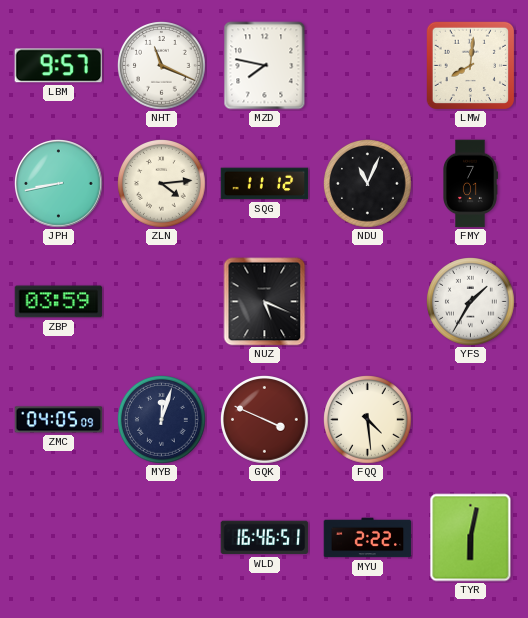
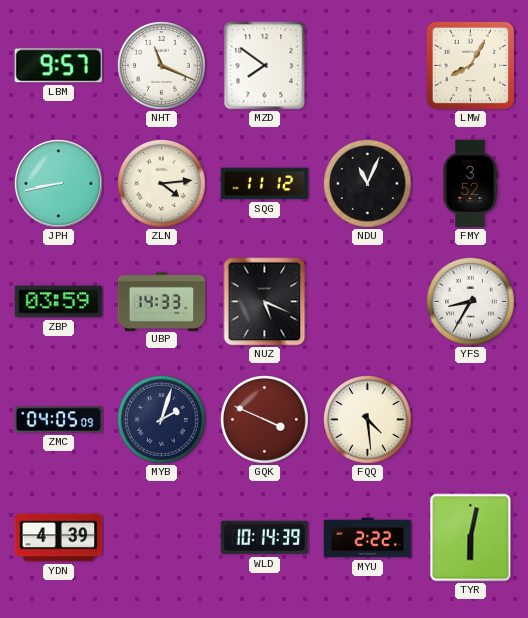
MZD: 7:47 -> 7:51 (265, 66)
LMW: 8:01 -> 8:05 (470, 65)
FMY: 7:01 -> 3:52 (471, 184)
UBP: none -> 14:33 (162, 301)
YFS: 1:35 -> 8:35 (471, 302)
MYB: 12:03 -> 2:03 (162, 420)
YDN: none -> 4:39 (59, 538)
WLD: 16:46 -> 10:14 (265, 538)
